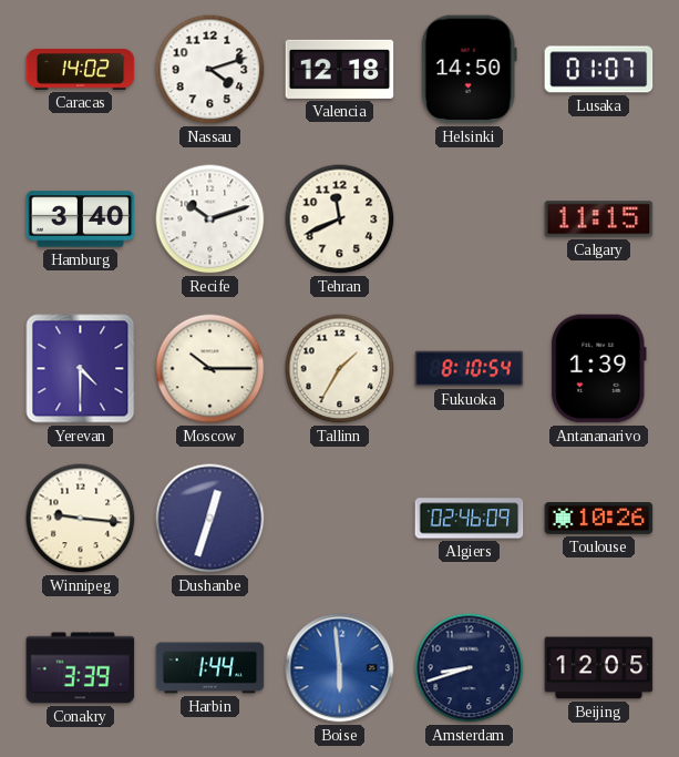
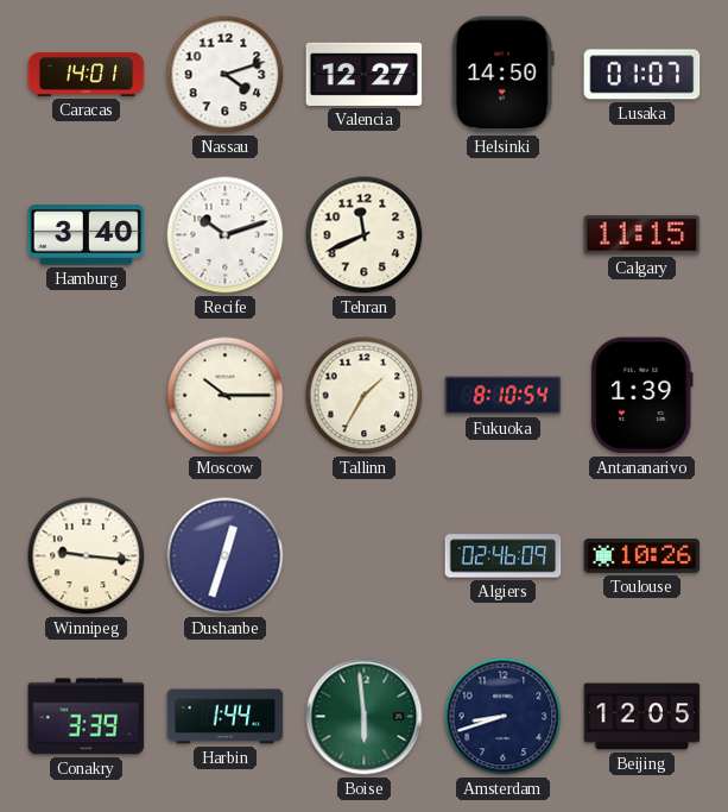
Caracas: 14:02 -> 14:01 (87, 74)
Valencia: 12:18 -> 12:27 (365, 74)
Yerevan: 4:30 -> none (81, 369)
Boise dial: blue -> green (365, 717)
